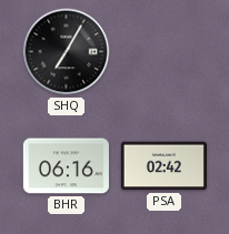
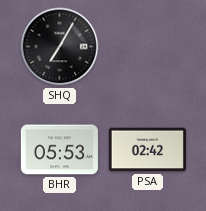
BHR: 06:16 -> 05:53 (59, 150)
